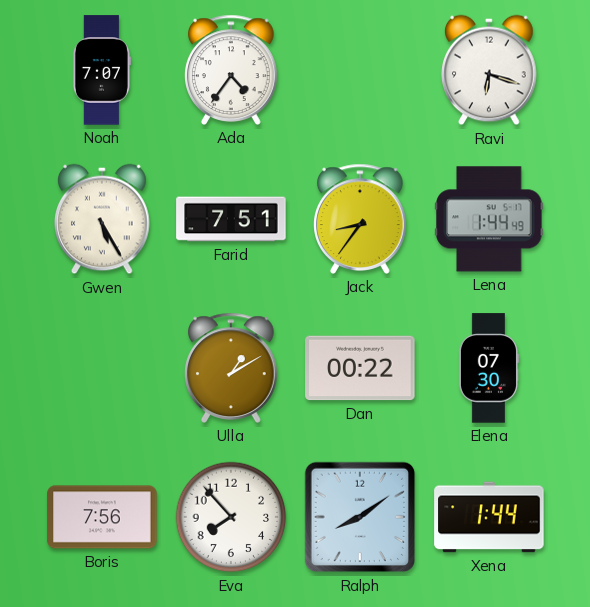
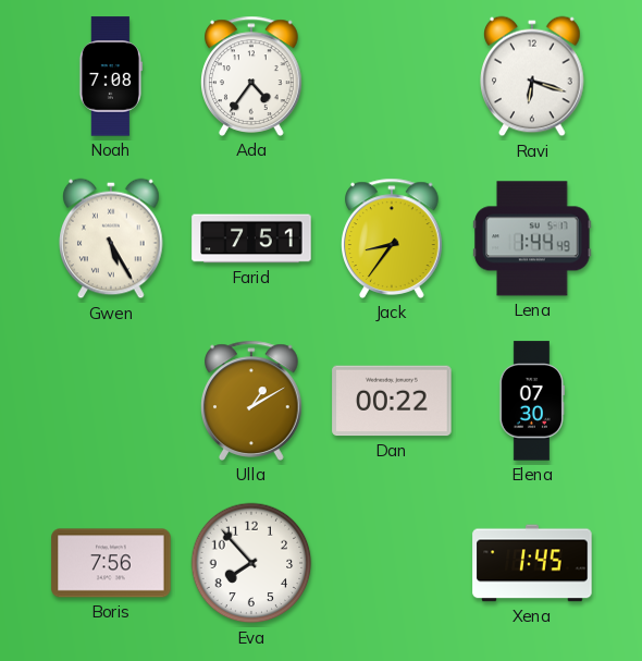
Noah: 7:07 -> 7:08 (111, 76)
Ralph: 8:09 -> none (360, 517)
Xena: 1:44 -> 1:45 (532, 563)
